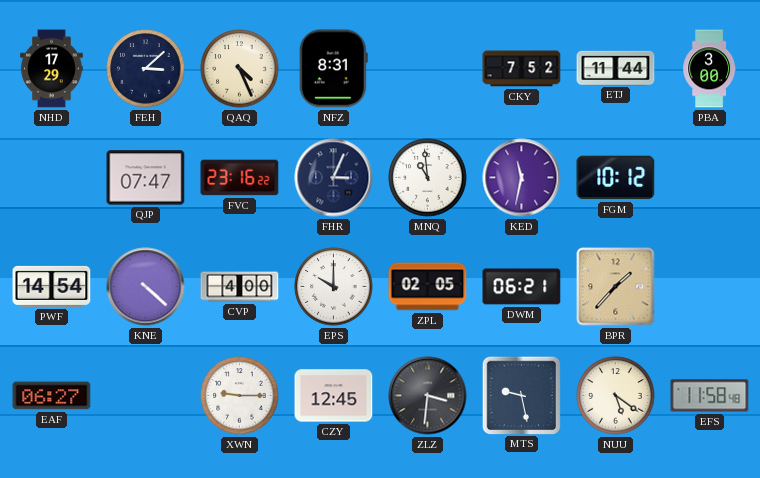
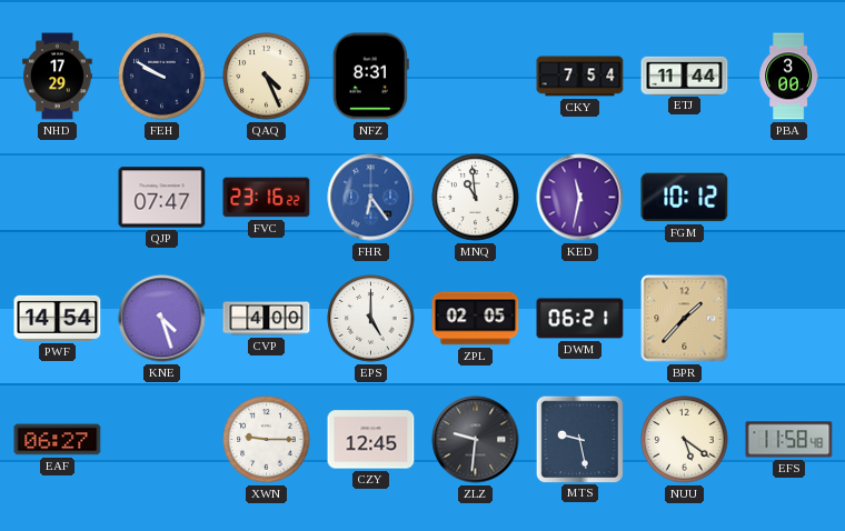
FEH: 3:08 -> 9:50 (162, 77)
CKY: 7:52 -> 7:54 (580, 77)
FHR: 3:04 -> 6:24 (371, 198)
FHR dial: navy -> blue (371, 198)
KNE: 4:22 -> 4:27 (162, 319)
EPS: 10:00 -> 5:00 (371, 319)
ZLZ: 3:31 -> 9:31 (476, 440)
